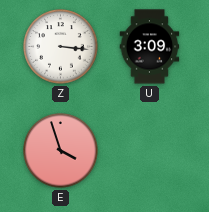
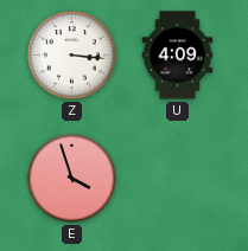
U: 3:09 -> 4:09 (178, 56)
